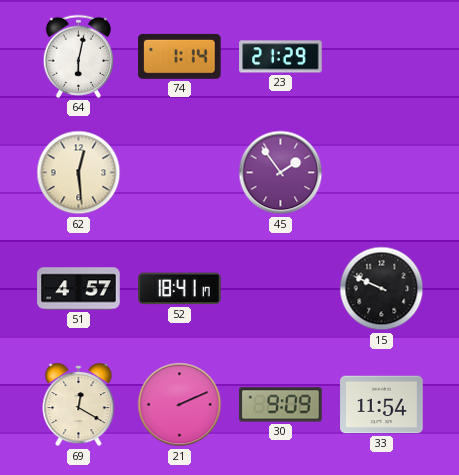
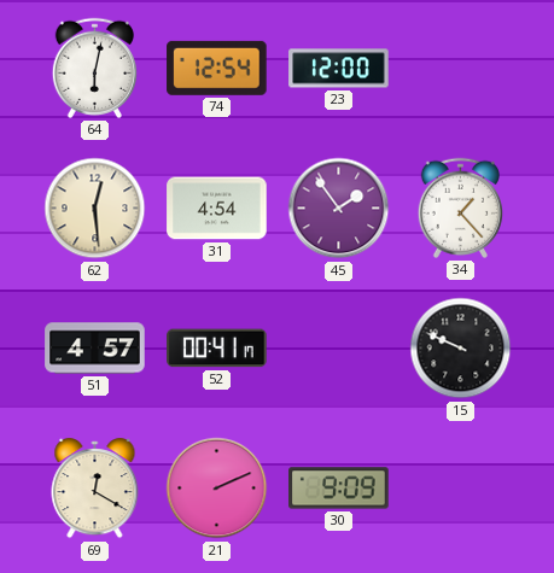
74: 1:14 -> 12:54 (217, 68)
23: 21:29 -> 12:00 (339, 69)
31: none -> 4:54 (217, 209)
34: none -> 1:23 (460, 207)
52: 18:41 -> 00:41 (217, 349)
33: 11:54 -> none (382, 405)
